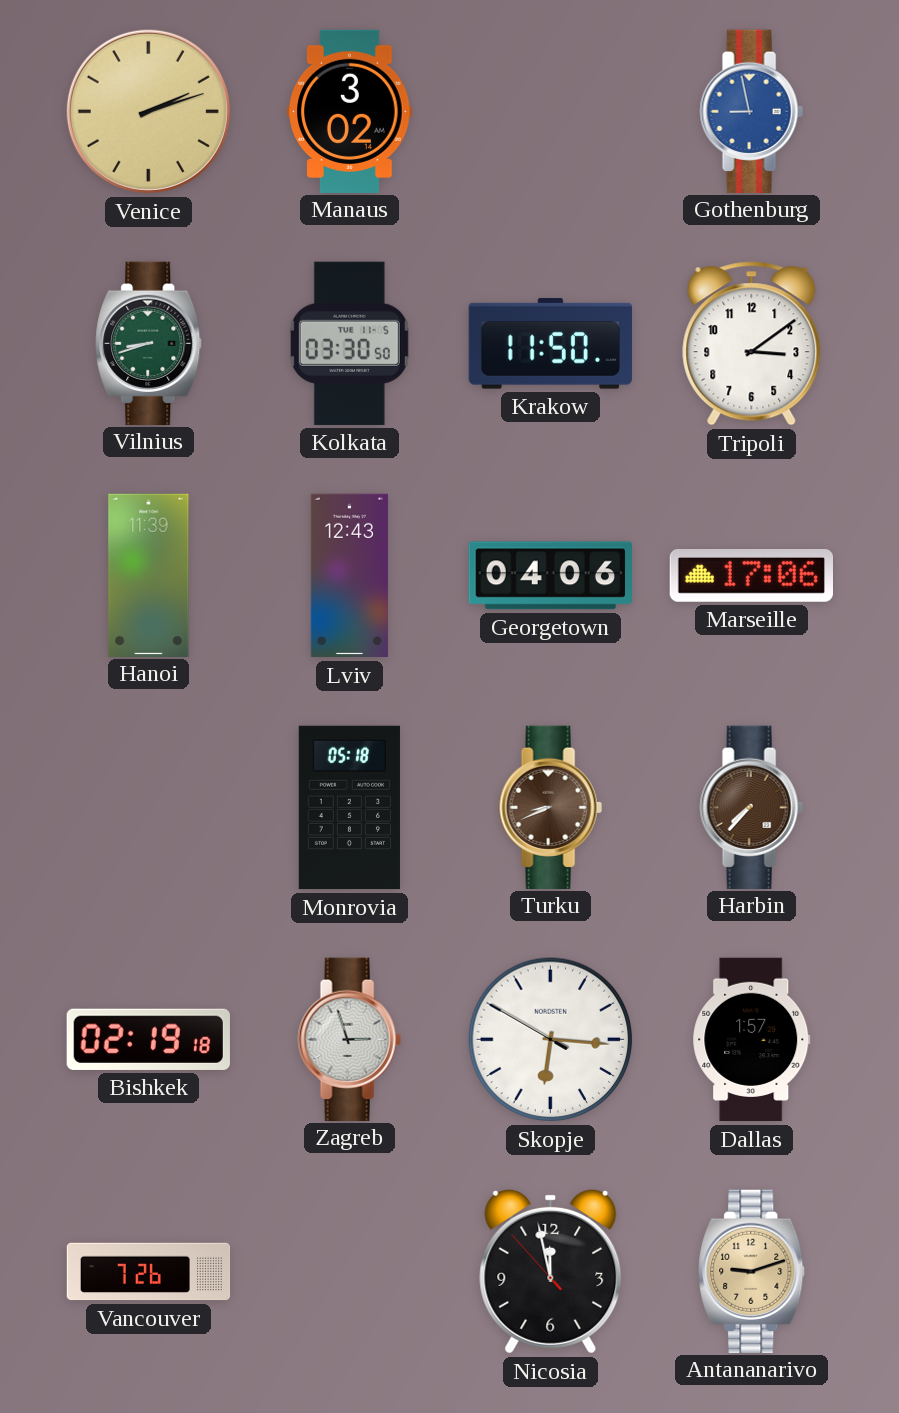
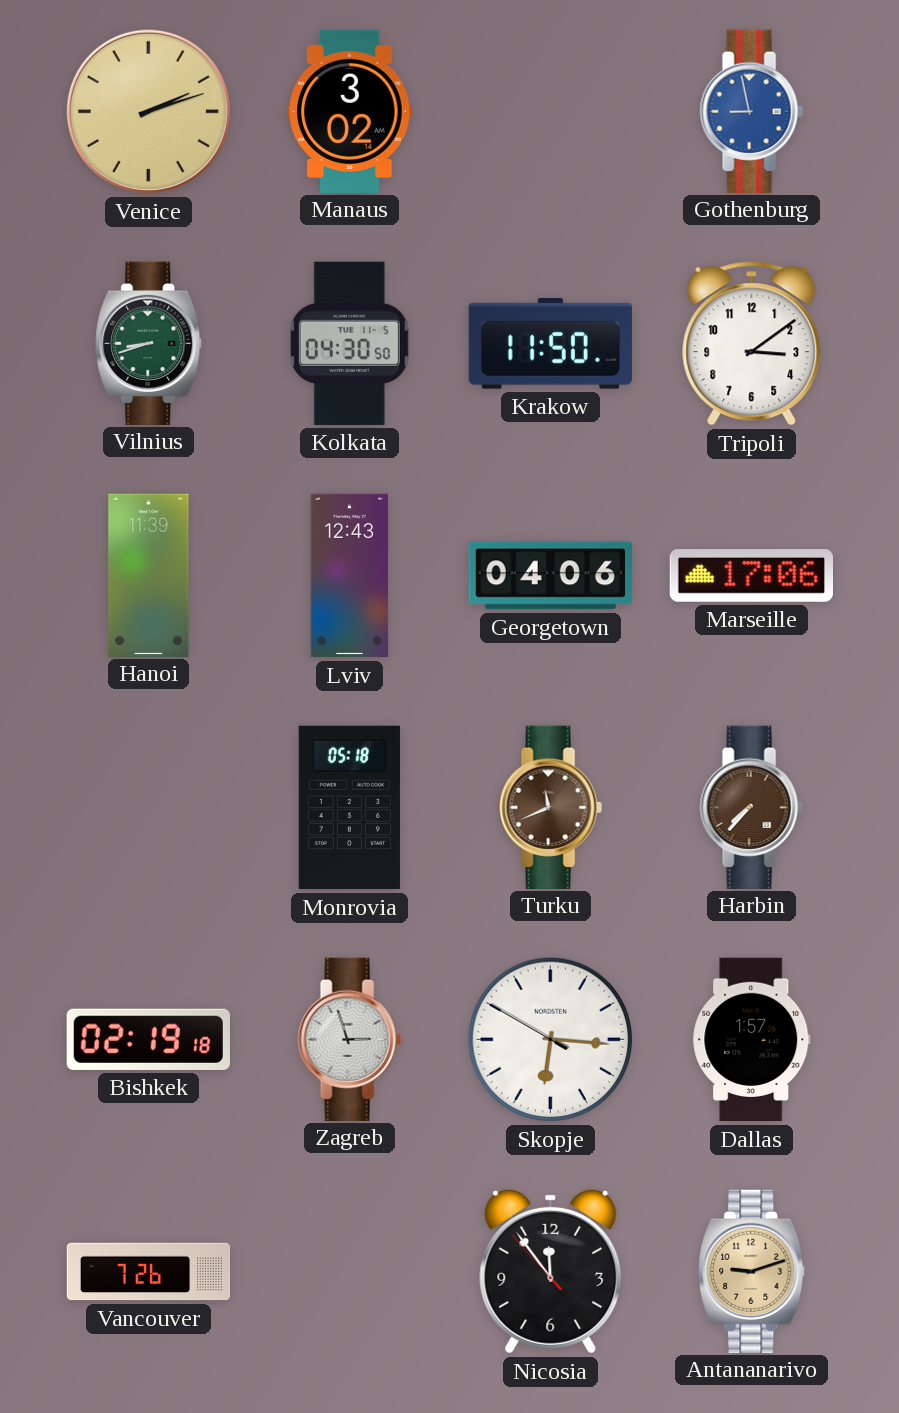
Kolkata: 03:30 -> 04:30 (349, 343)
Turku: 8:41 -> 11:41 (550, 807)
Nicosia: 11:57 -> 11:53 (551, 1271)
